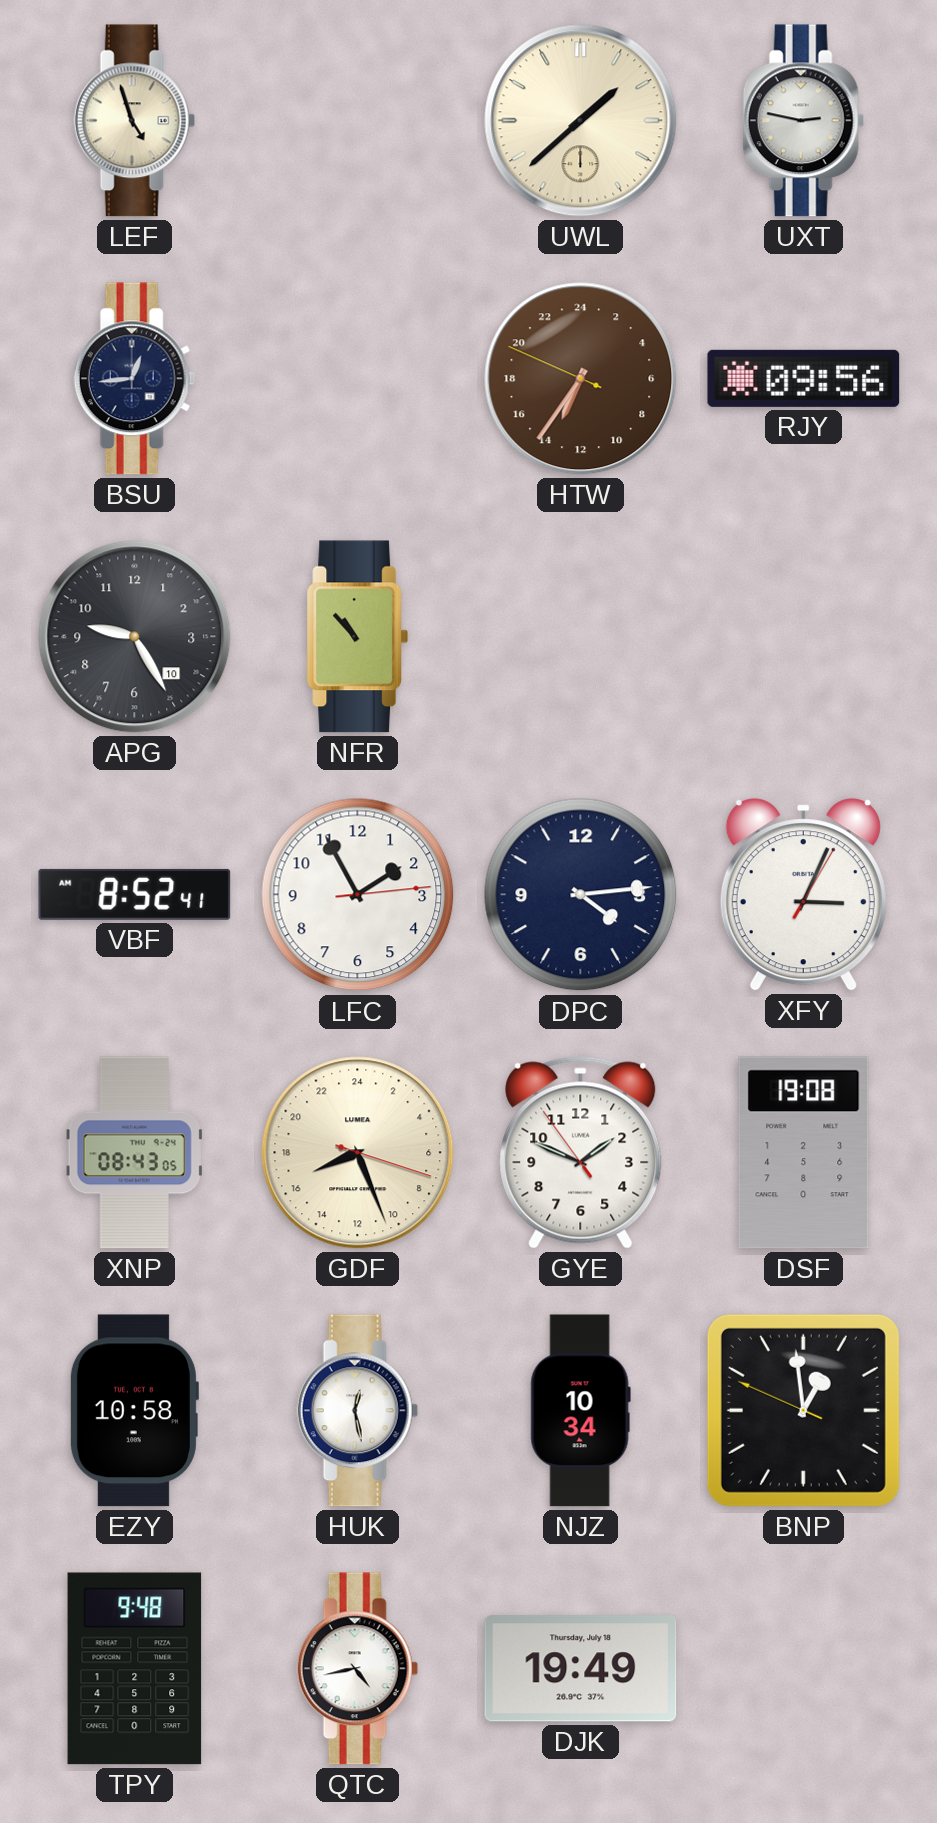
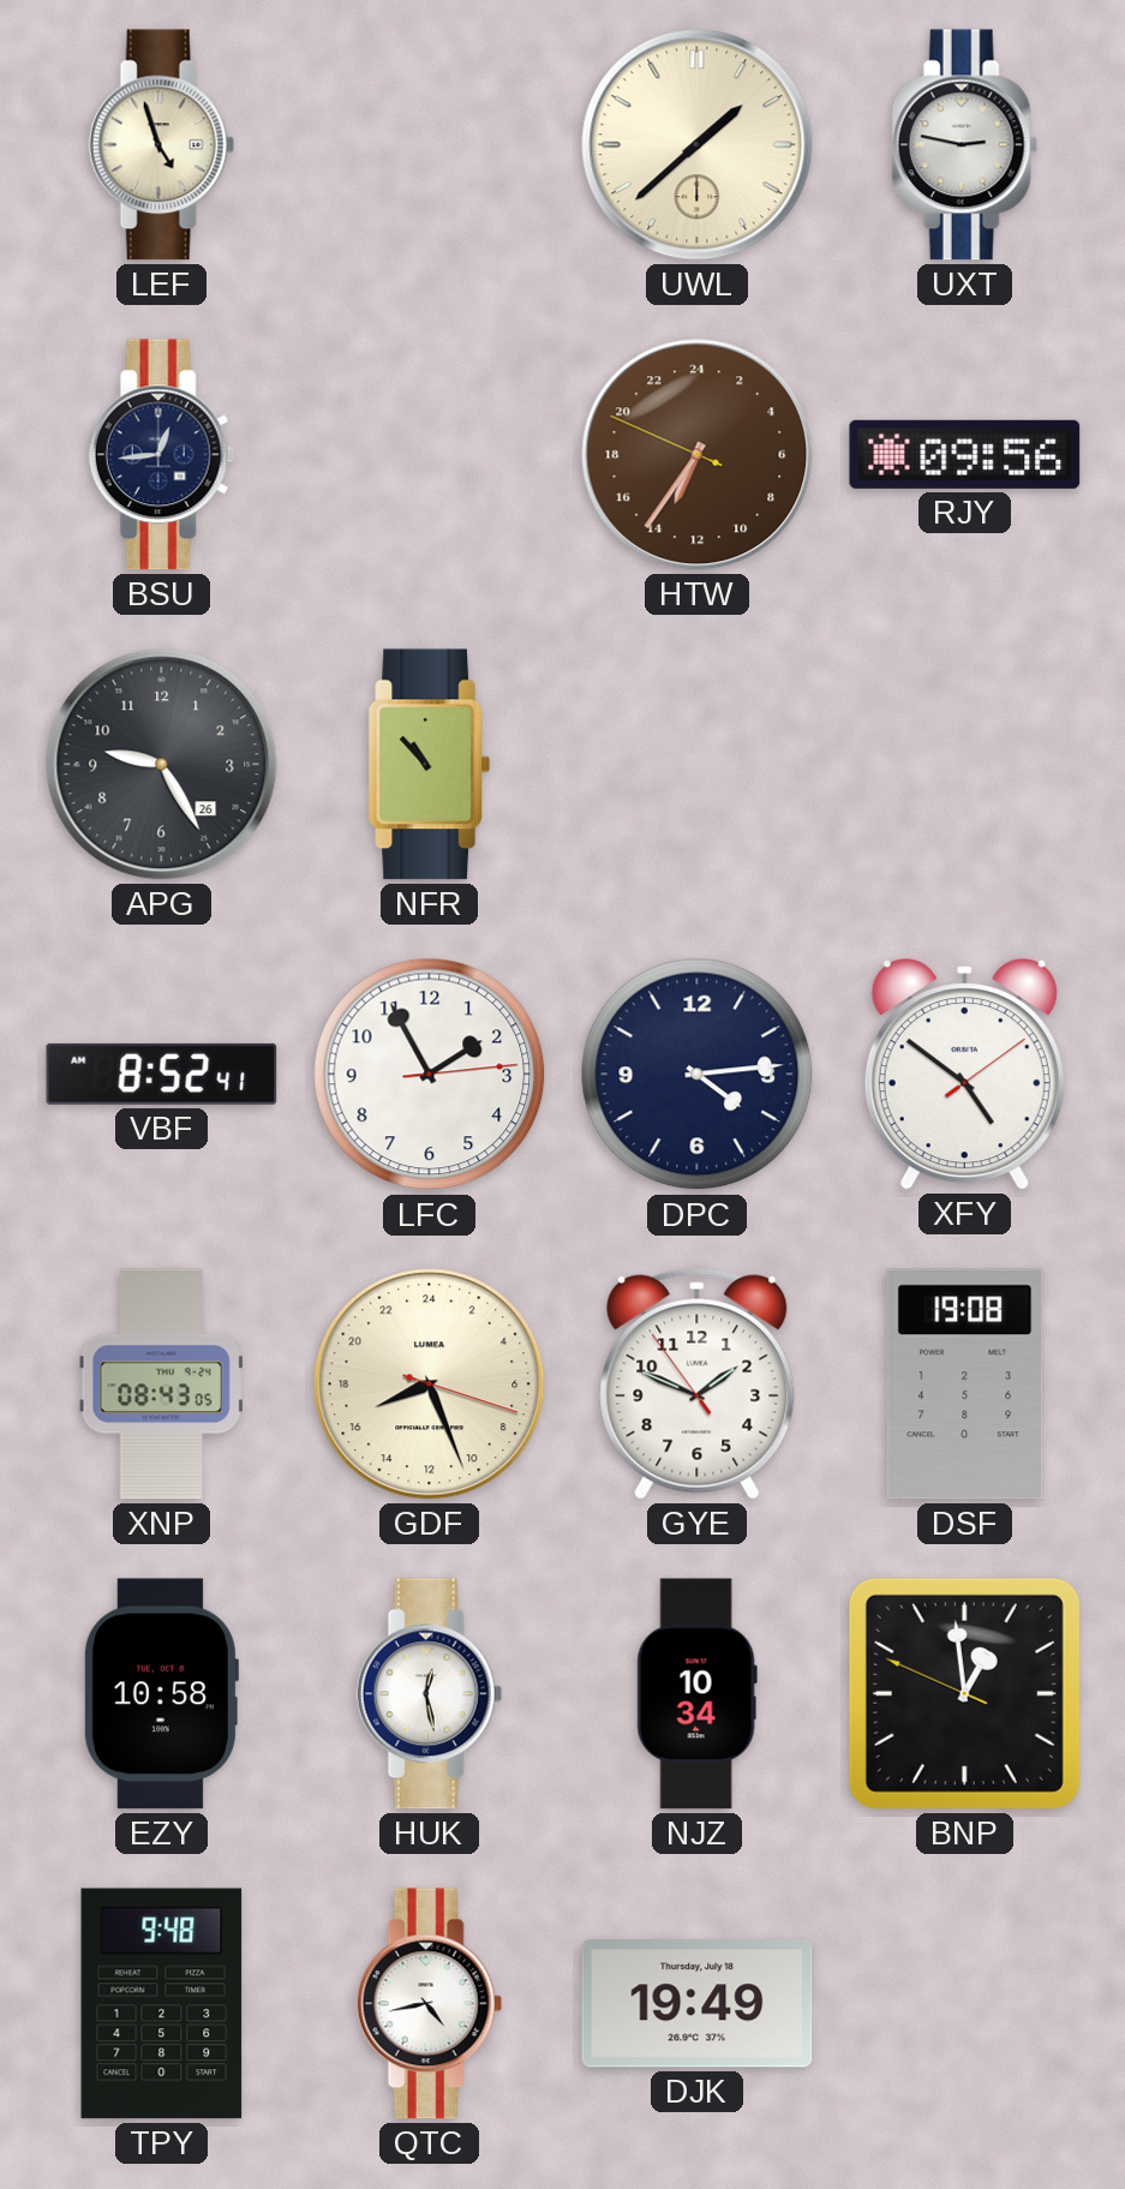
APG date: 10 -> 26 (162, 765)
XFY: 3:04 -> 4:51 (964, 1075)
